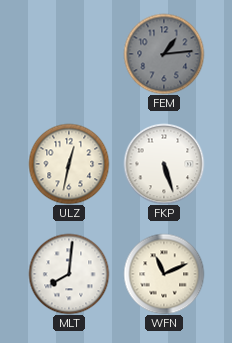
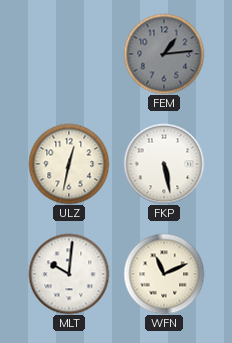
FKP: 5:27 -> 5:28 (164, 164)
MLT: 8:01 -> 10:01 (69, 274)
